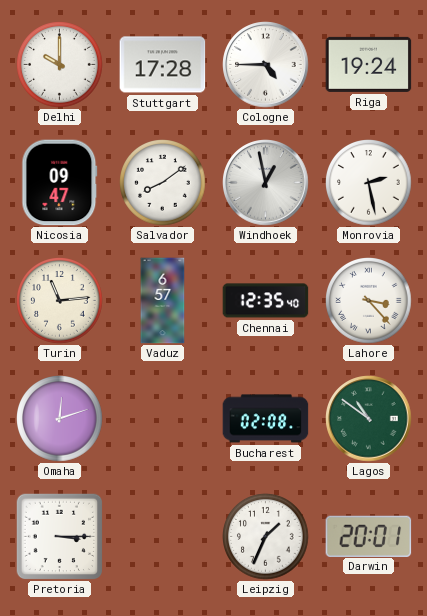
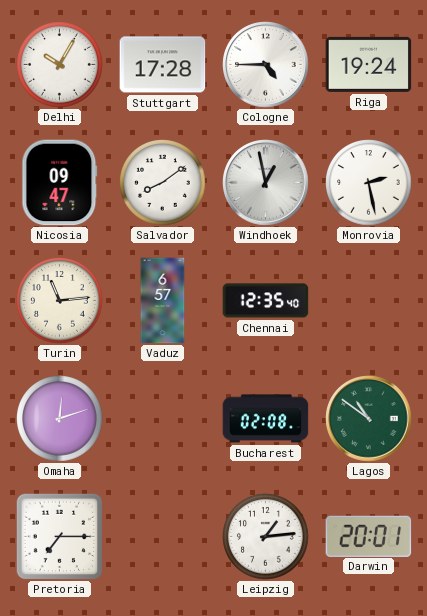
Delhi: 10:00 -> 10:05 (60, 65)
Lahore: 3:23 -> none (369, 301)
Pretoria: 3:15 -> 7:15 (59, 536)
Leipzig: 1:34 -> 1:14 (266, 537)
